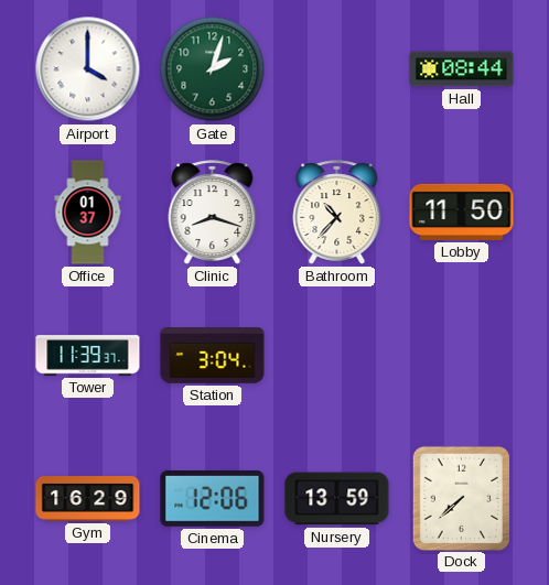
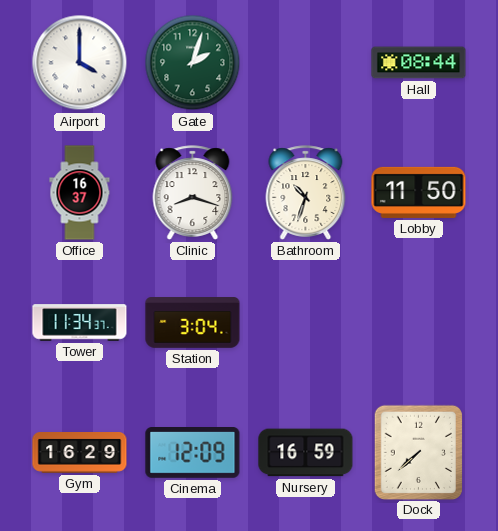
Office: 01:37 -> 16:37 (80, 193)
Bathroom: 10:37 -> 10:33 (306, 193)
Tower: 11:39 -> 11:34 (80, 323)
Cinema: 12:06 -> 12:09 (193, 453)
Nursery: 13:59 -> 16:59 (306, 453)
